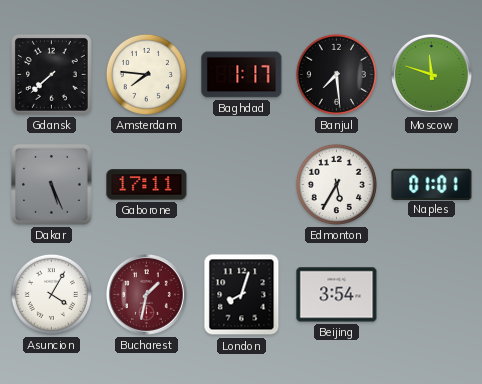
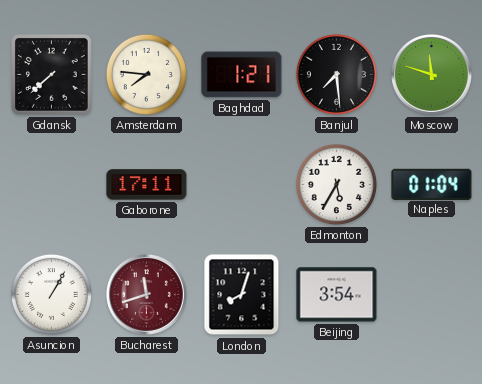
Baghdad: 1:17 -> 1:21 (242, 75)
Dakar: 5:26 -> none (52, 185)
Naples: 01:01 -> 01:04 (432, 184)
Asuncion: 4:05 -> 1:05 (51, 294)
Bucharest: 1:32 -> 11:42 (147, 295)
